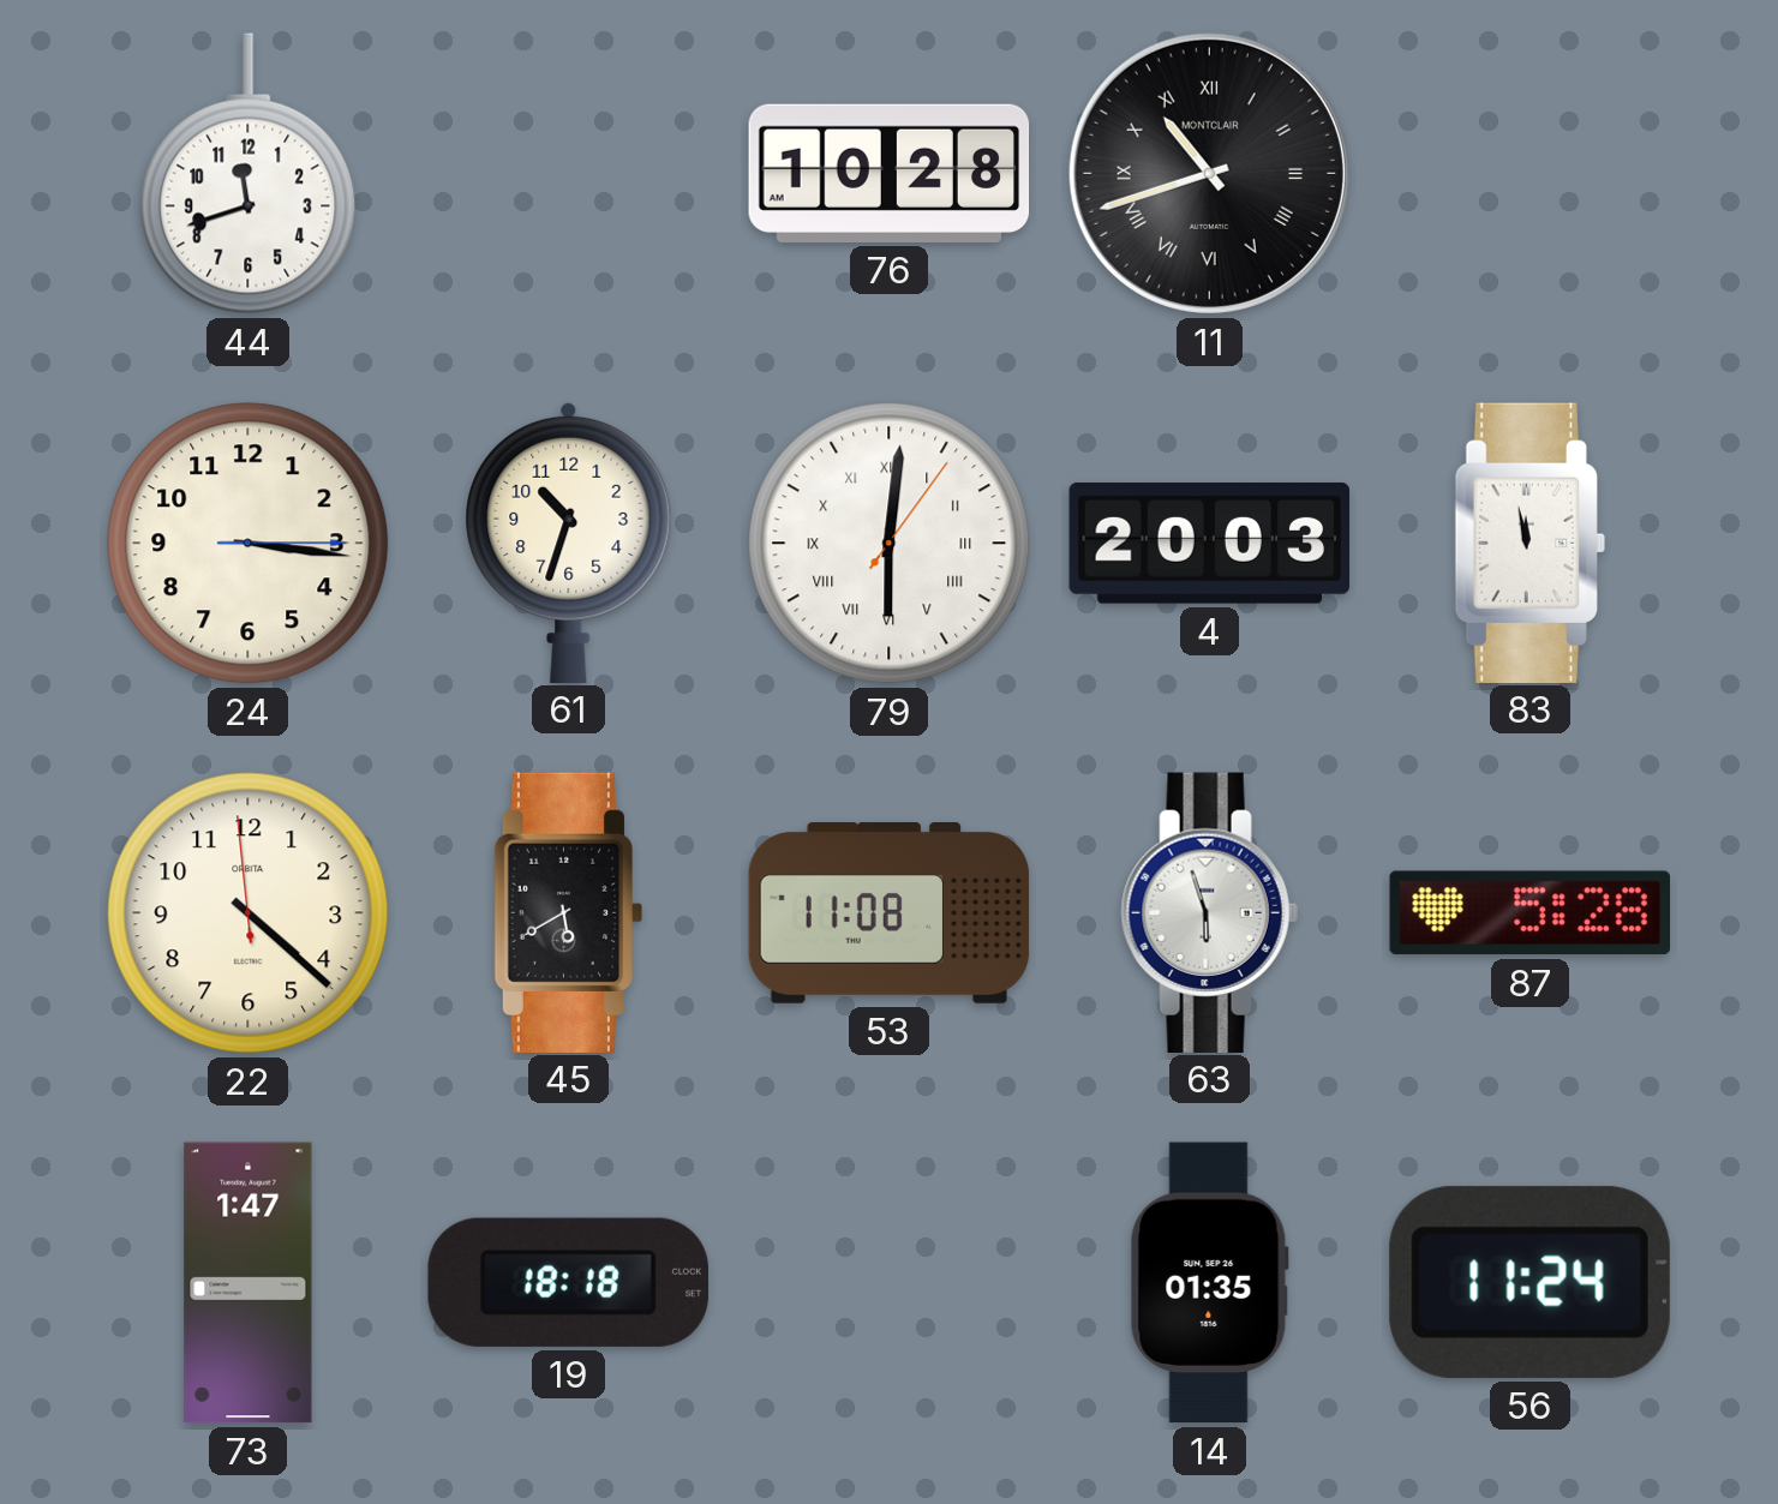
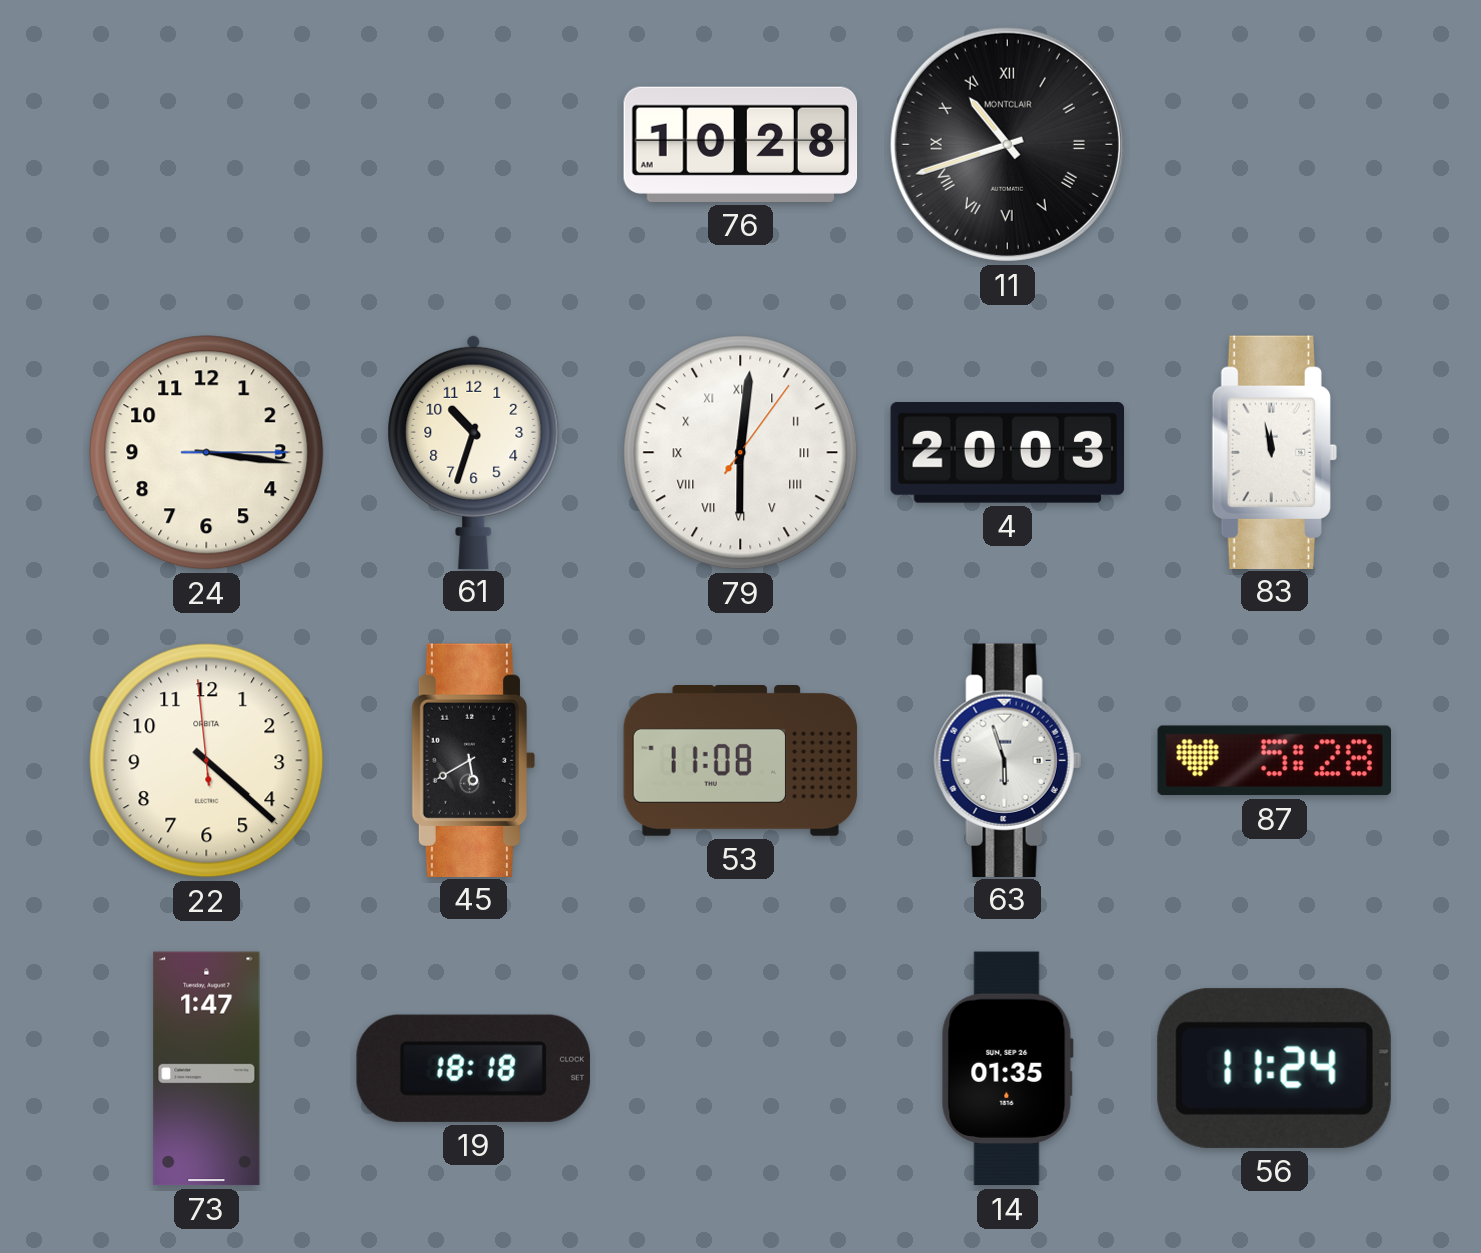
44: 11:42 -> none (249, 174)
